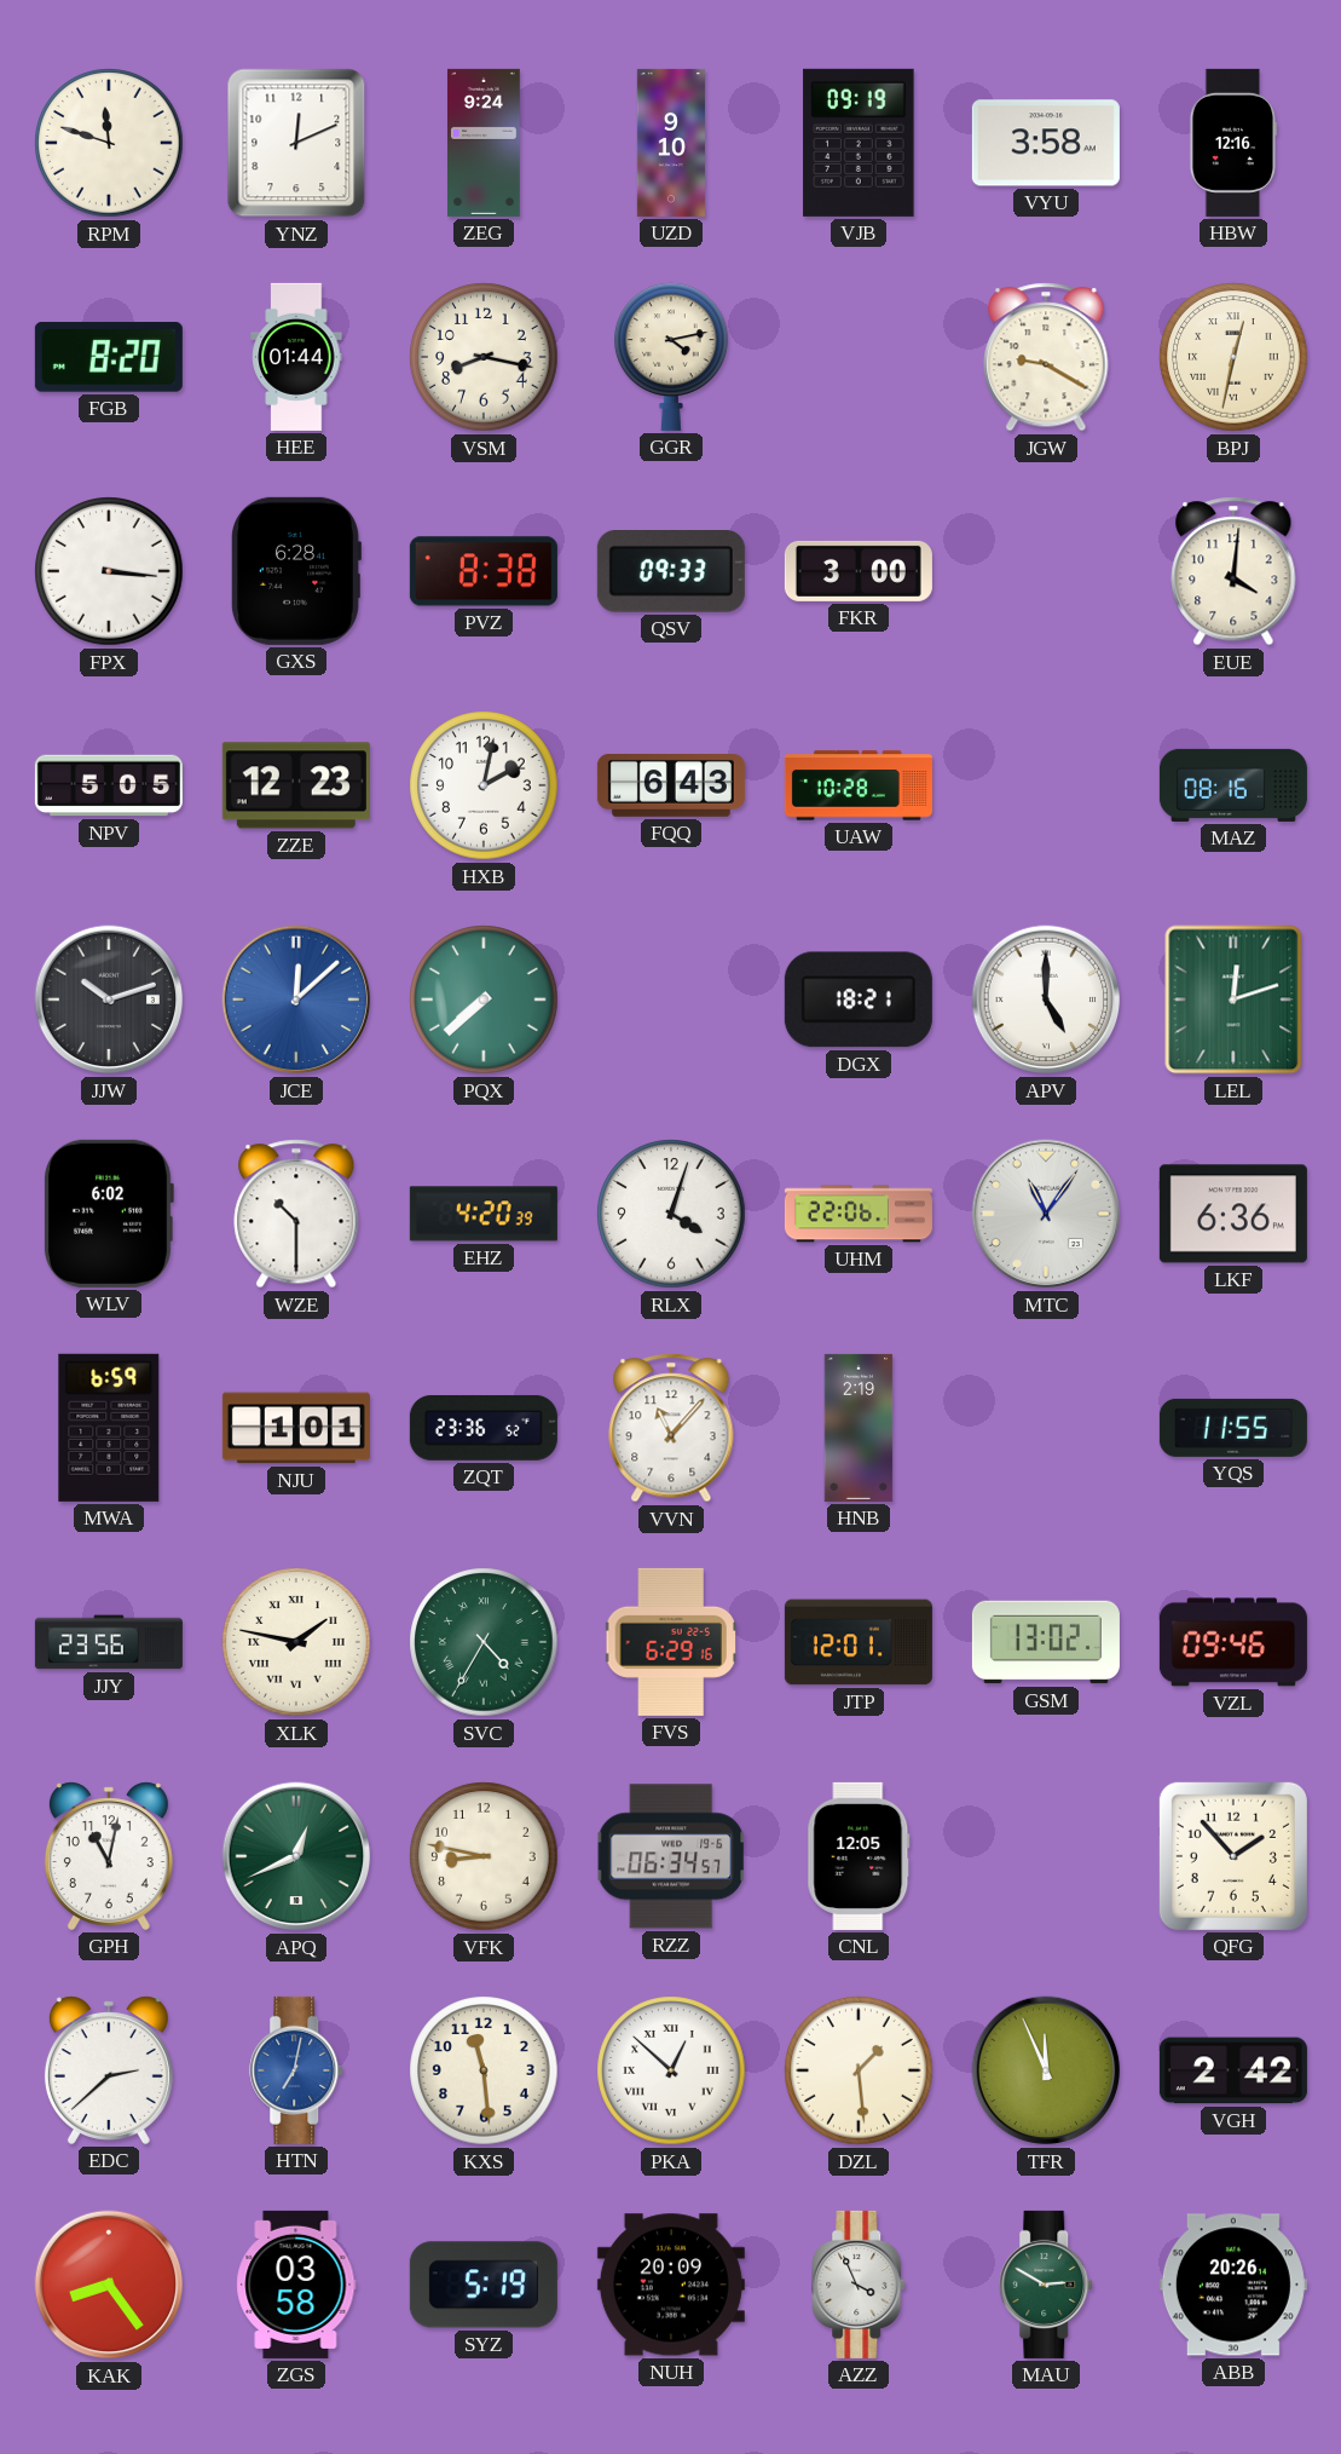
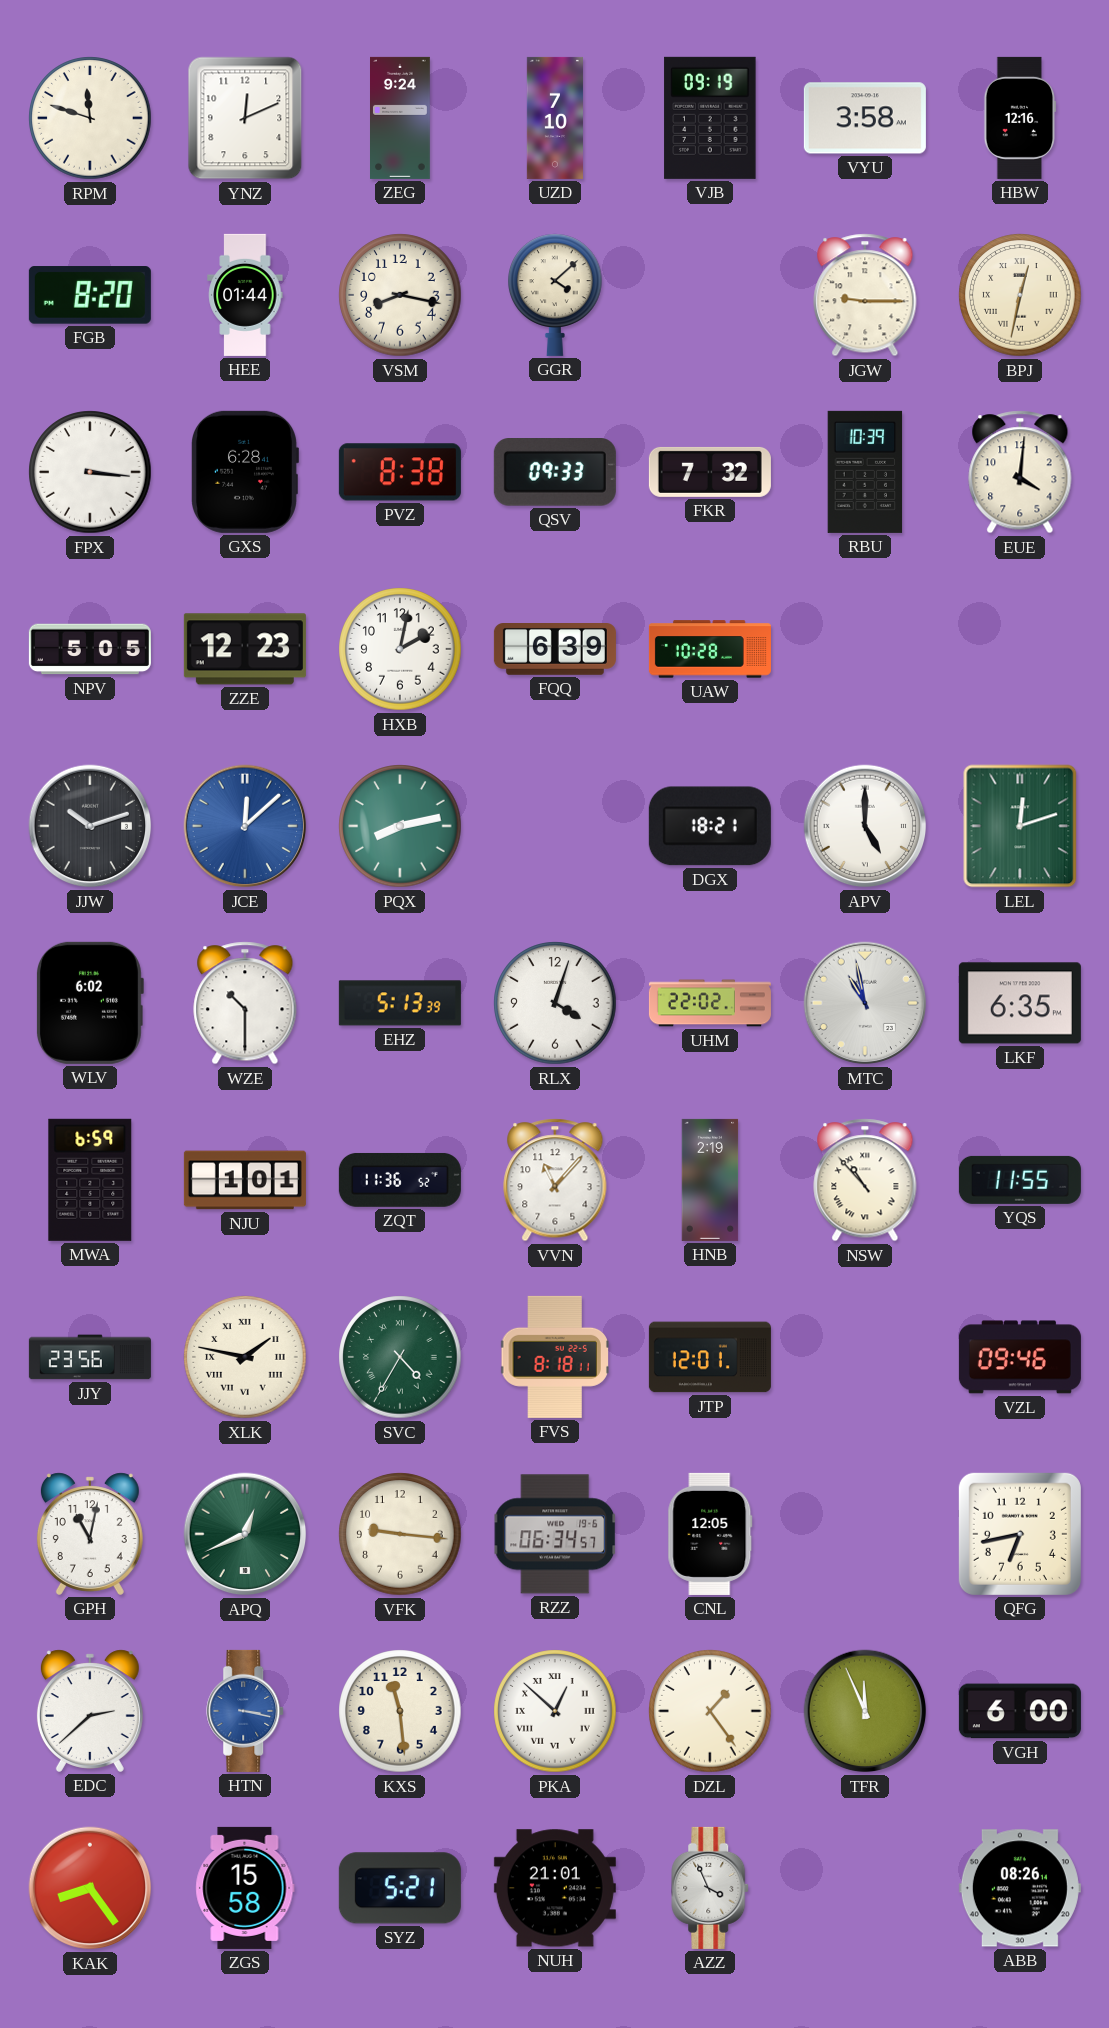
UZD: 9:10 -> 7:10 (555, 118)
GGR: 4:13 -> 4:08 (556, 295)
JGW: 9:20 -> 9:15 (865, 295)
FKR: 3:00 -> 7:32 (710, 472)
RBU: none -> 10:39 (865, 472)
FQQ: 6:43 -> 6:39 (555, 650)
MAZ: 08:16 -> none (1233, 785)
PQX: 7:38 -> 8:13 (400, 826)
EHZ: 4:20 -> 5:13 (400, 1003)
UHM: 22:06 -> 22:02 (710, 1003)
MTC: 11:06 -> 10:58 (865, 1003)
LKF: 6:36 -> 6:35 (1020, 1003)
ZQT: 23:36 -> 11:36 (400, 1180)
NSW: none -> 10:53 (865, 1180)
FVS: 6:29 -> 8:18 (554, 1357)
GSM: 13:02 -> none (1046, 1642)
VFK: 8:47 -> 9:16 (400, 1534)
QFG: 1:53 -> 6:43 (1020, 1534)
HTN: 7:02 -> 3:17 (246, 1711)
DZL: 1:29 -> 1:24 (710, 1711)
VGH: 2:42 -> 6:00 (1020, 1711)
ZGS: 03:58 -> 15:58 (245, 1888)
SYZ: 5:19 -> 5:21 (400, 1888)
NUH: 20:09 -> 21:01 (555, 1888)
MAU: 2:50 -> none (1047, 2285)
ABB: 20:26 -> 08:26 (1020, 1888)
